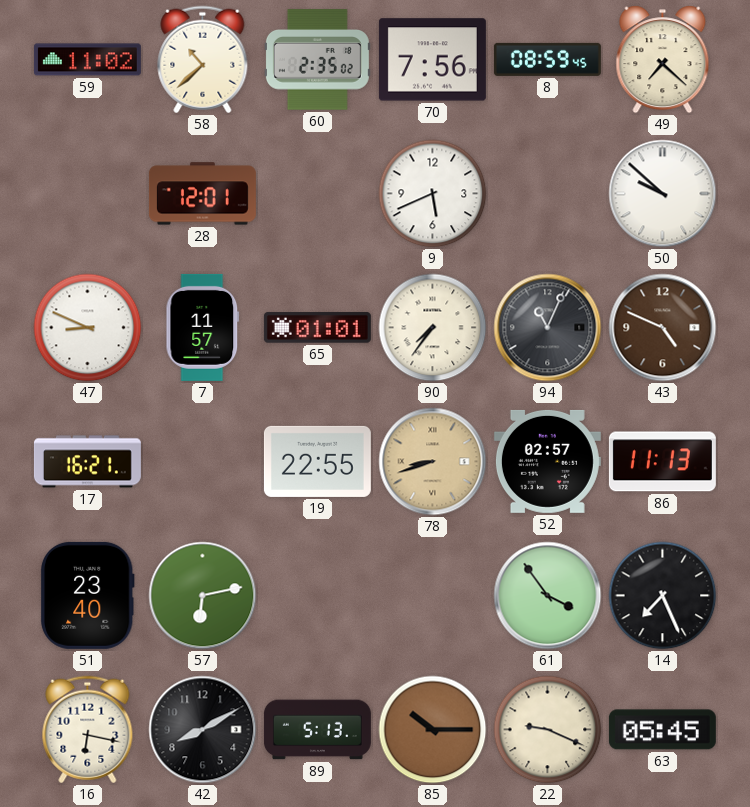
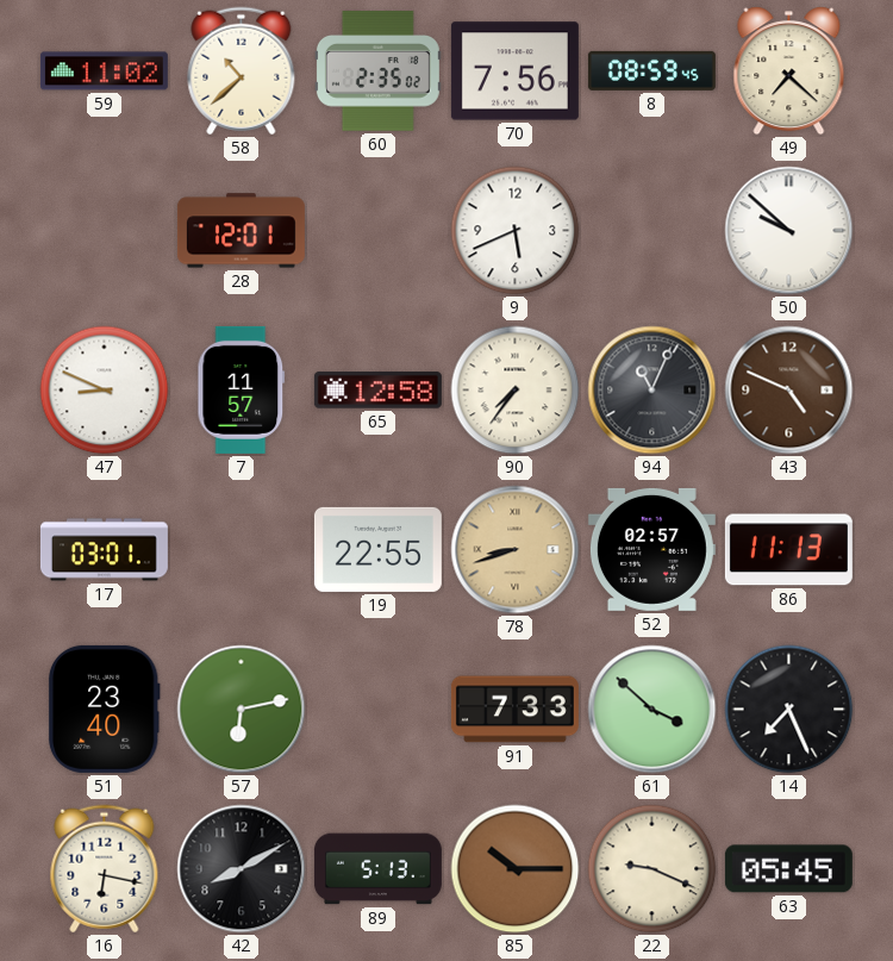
65: 01:01 -> 12:58 (377, 391)
17: 16:21 -> 03:01 (104, 550)
91: none -> 7:33 (514, 710)
61: 3:54 -> 3:52 (652, 710)
